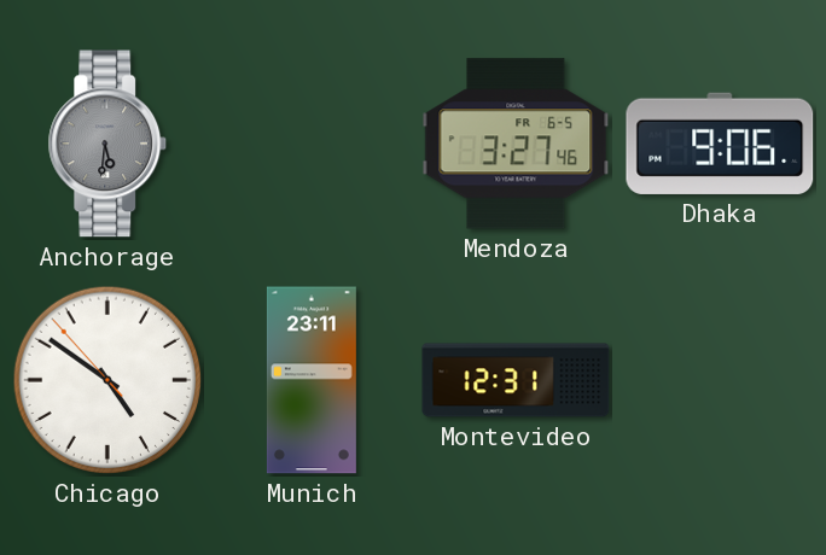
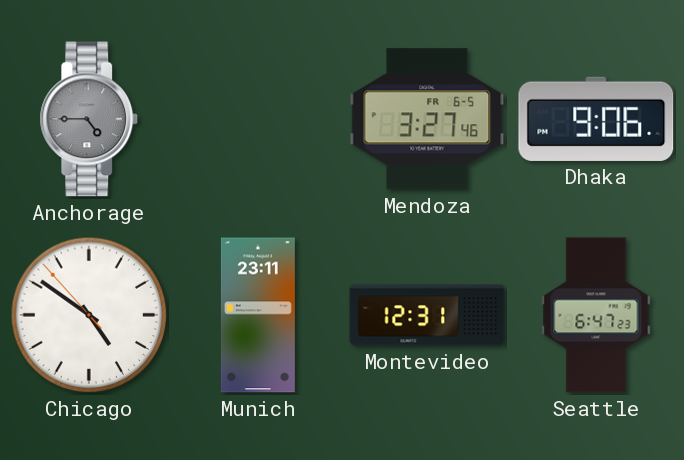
Anchorage: 5:31 -> 4:45 (89, 119)
Seattle: none -> 6:47 (596, 315)
